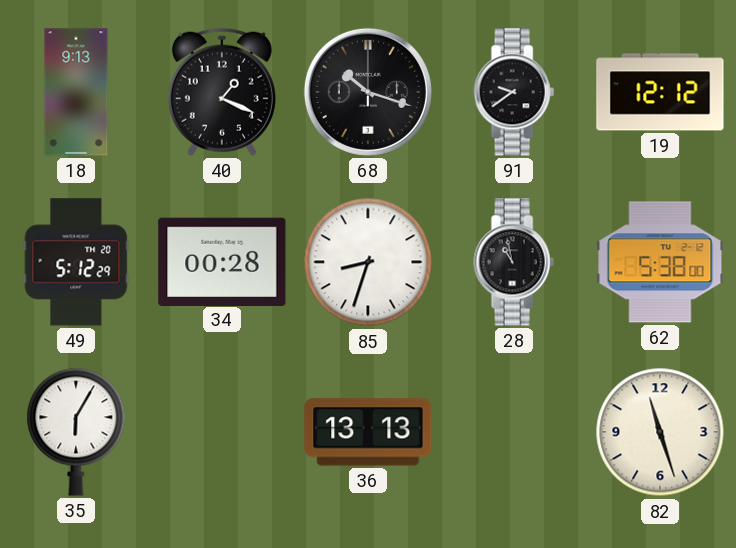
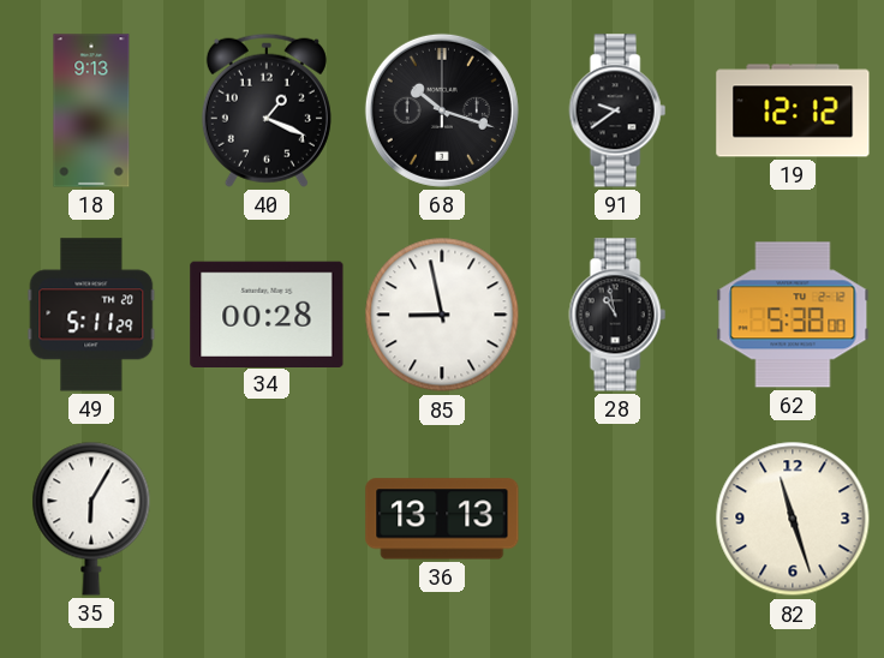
49: 5:12 -> 5:11 (91, 315)
85: 8:33 -> 8:58 (442, 315)
